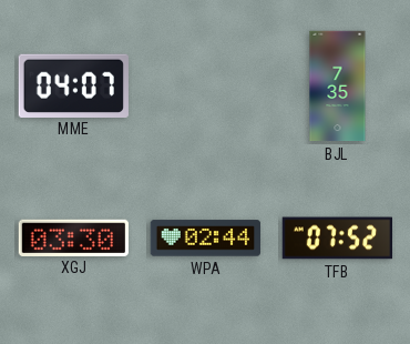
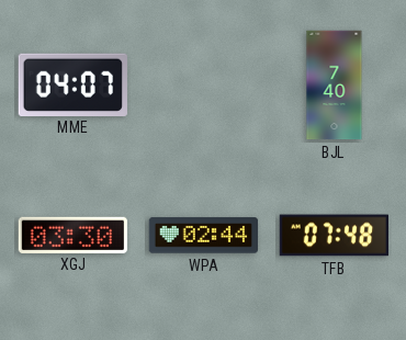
BJL: 7:35 -> 7:40 (335, 86)
TFB: 07:52 -> 07:48 (335, 236)
